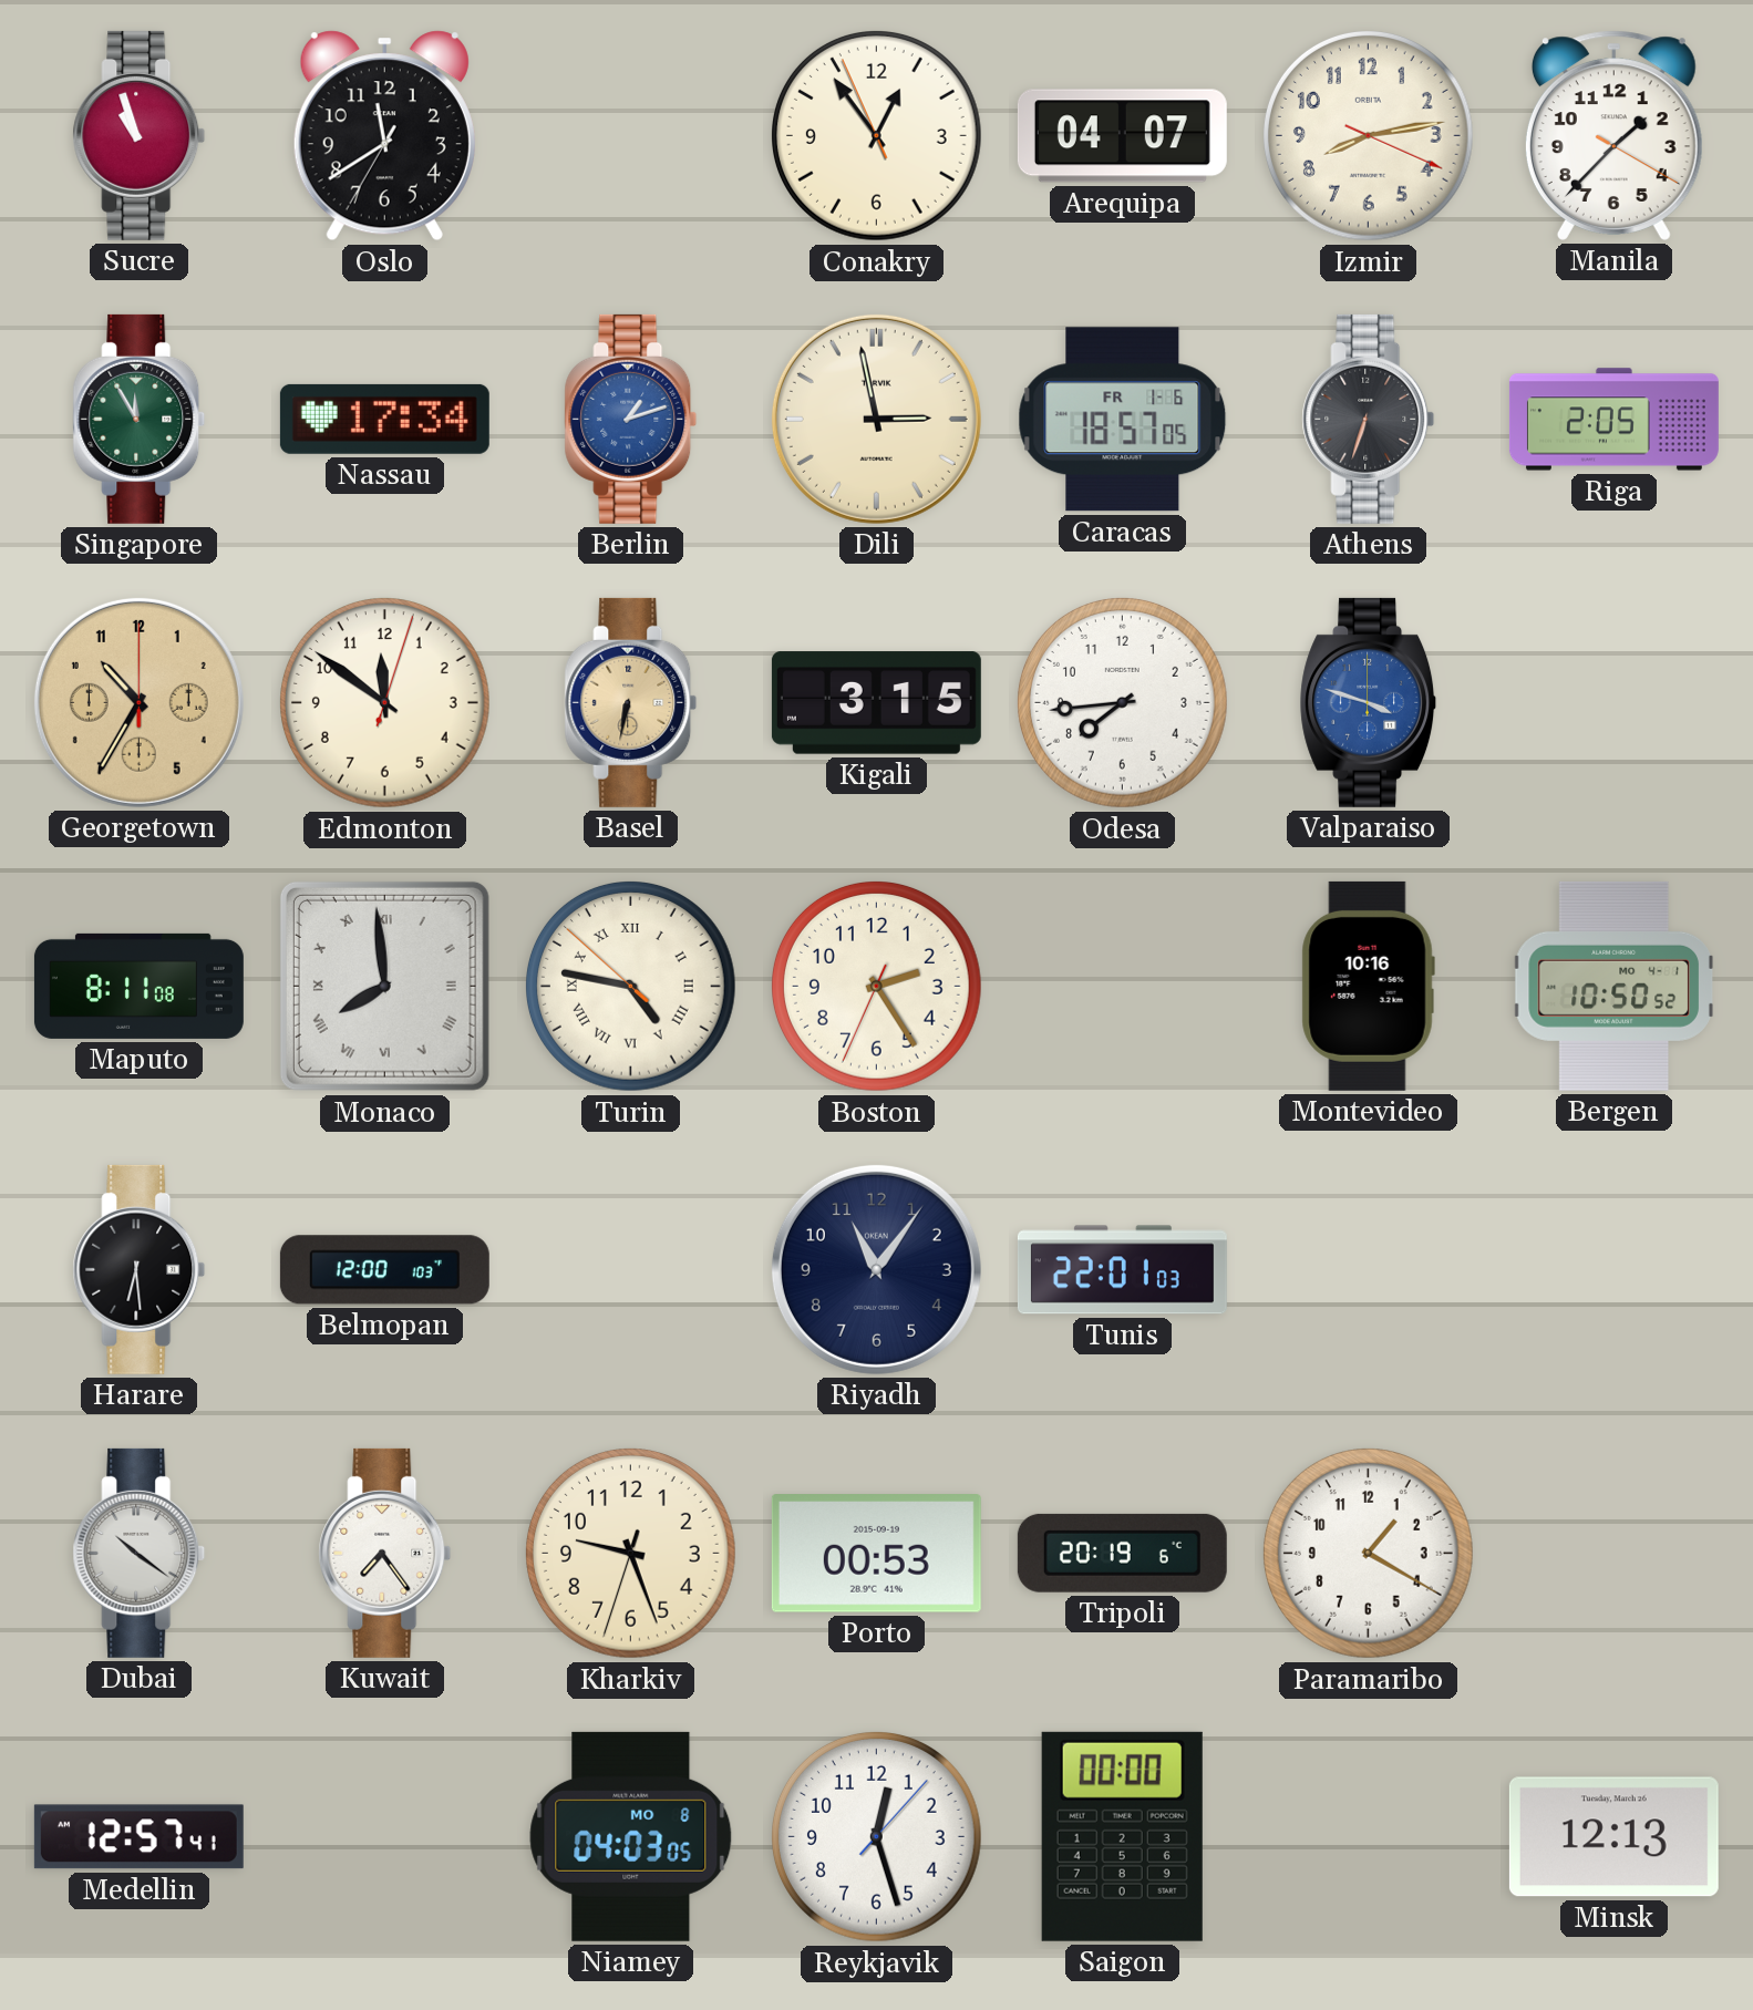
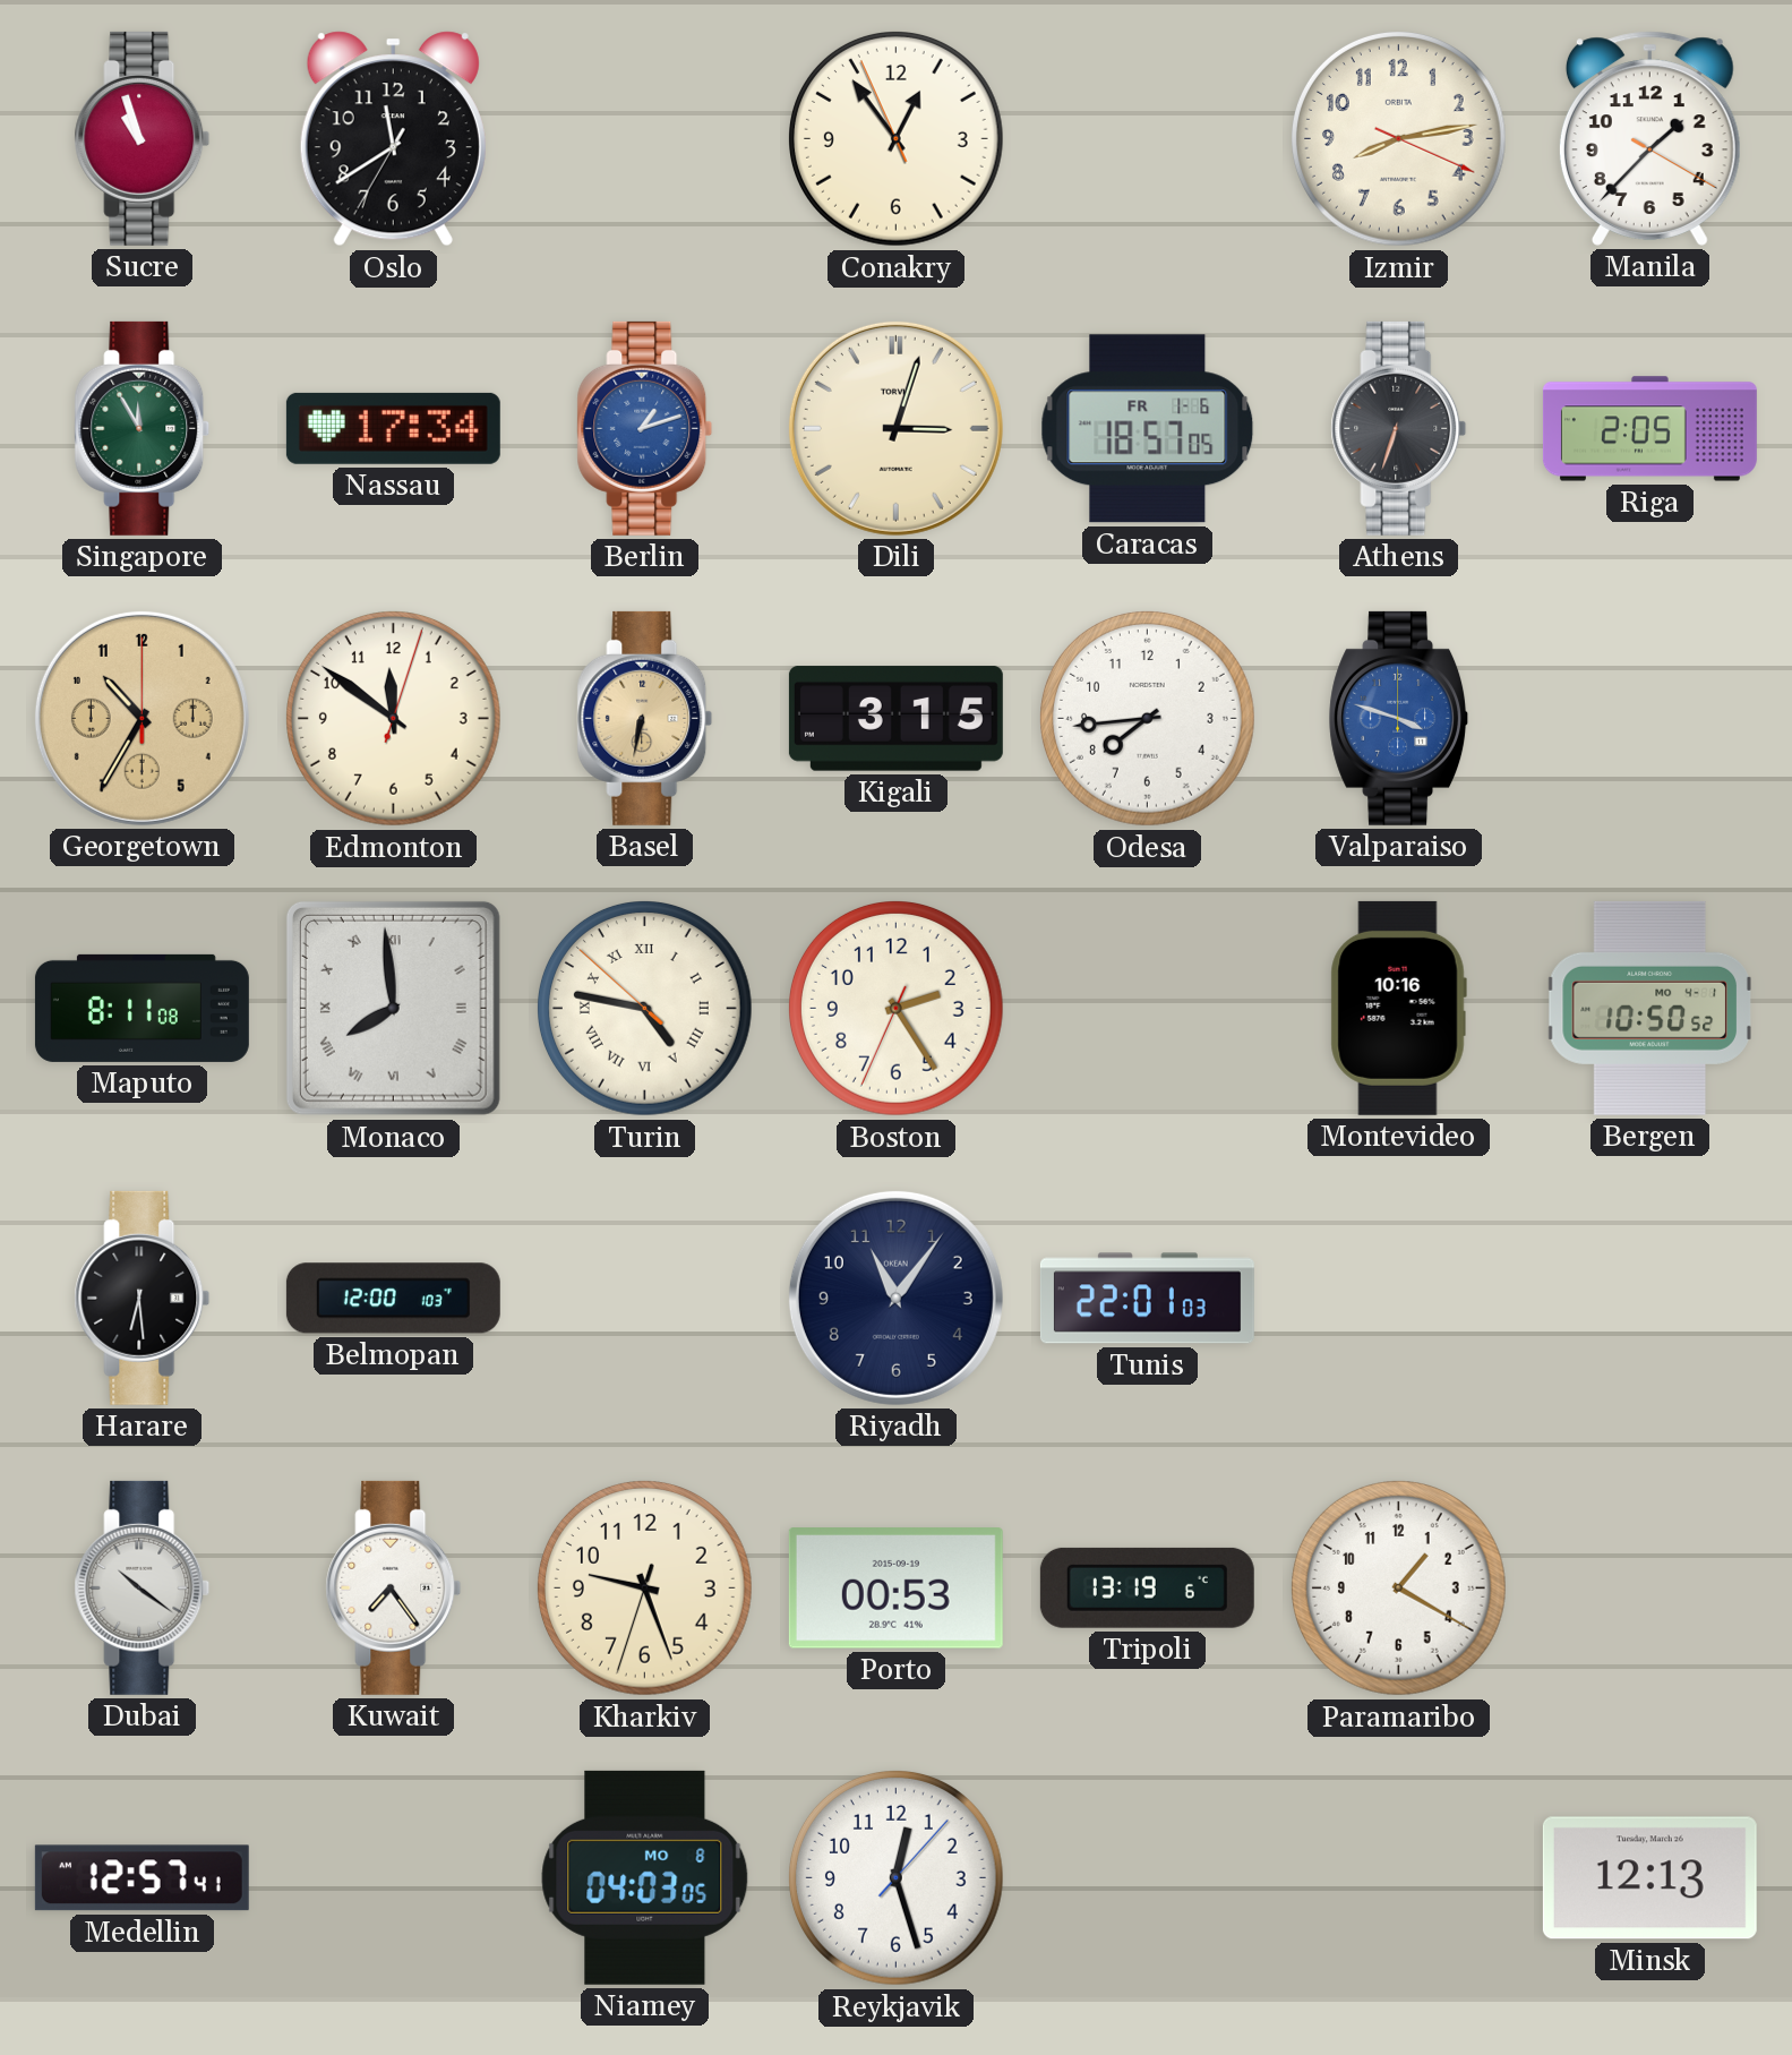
Arequipa: 04:07 -> none (1122, 136)
Dili: 2:58 -> 3:03 (895, 428)
Tripoli: 20:19 -> 13:19 (1147, 1587)
Saigon: 00:00 -> none (1122, 1836)
